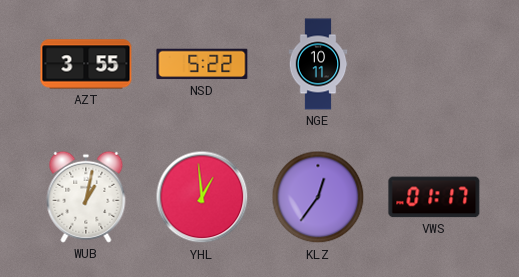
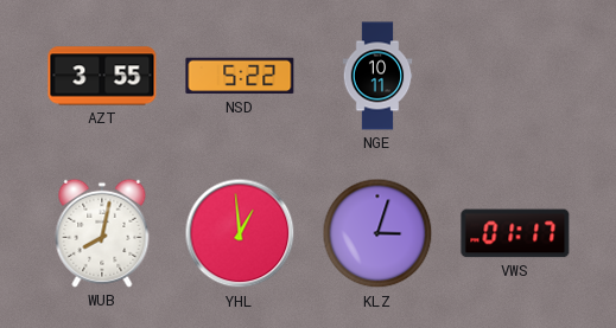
WUB: 1:02 -> 8:02 (102, 233)
KLZ: 12:36 -> 3:03 (377, 233)
